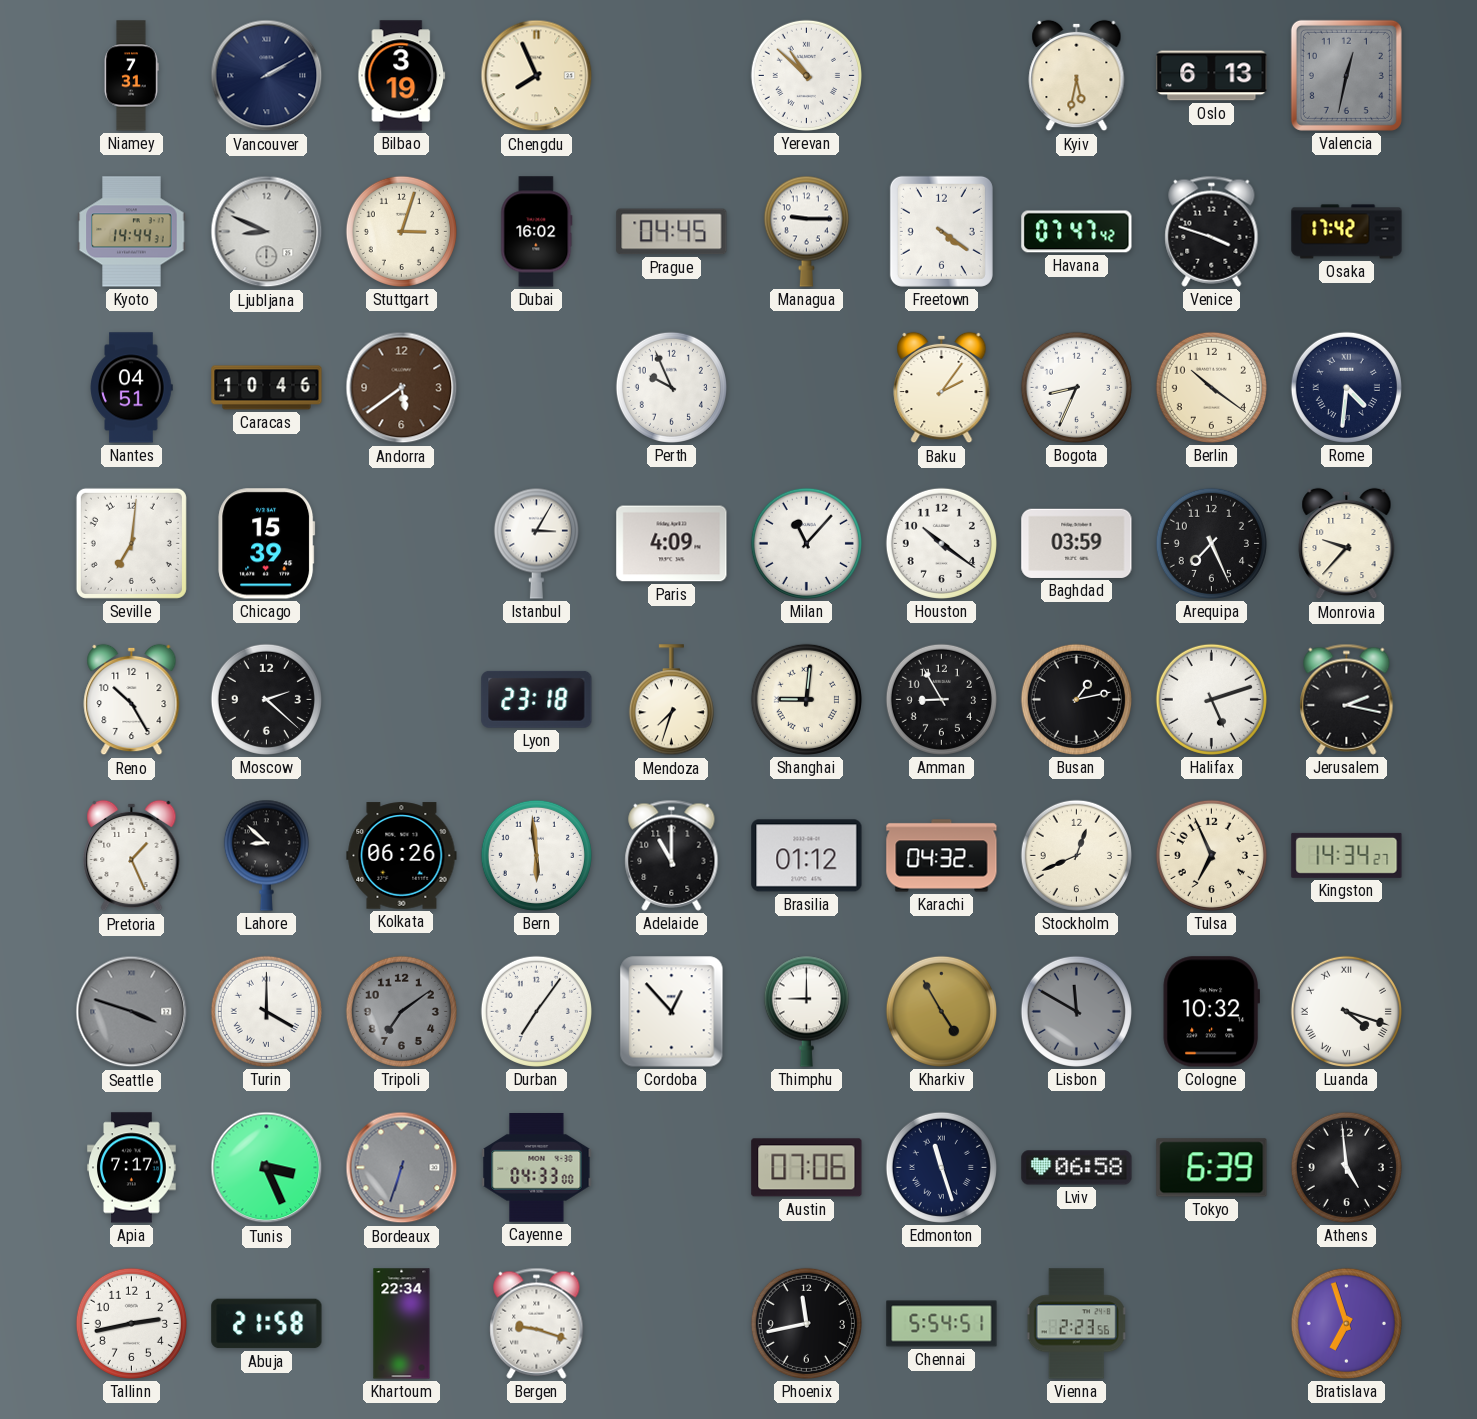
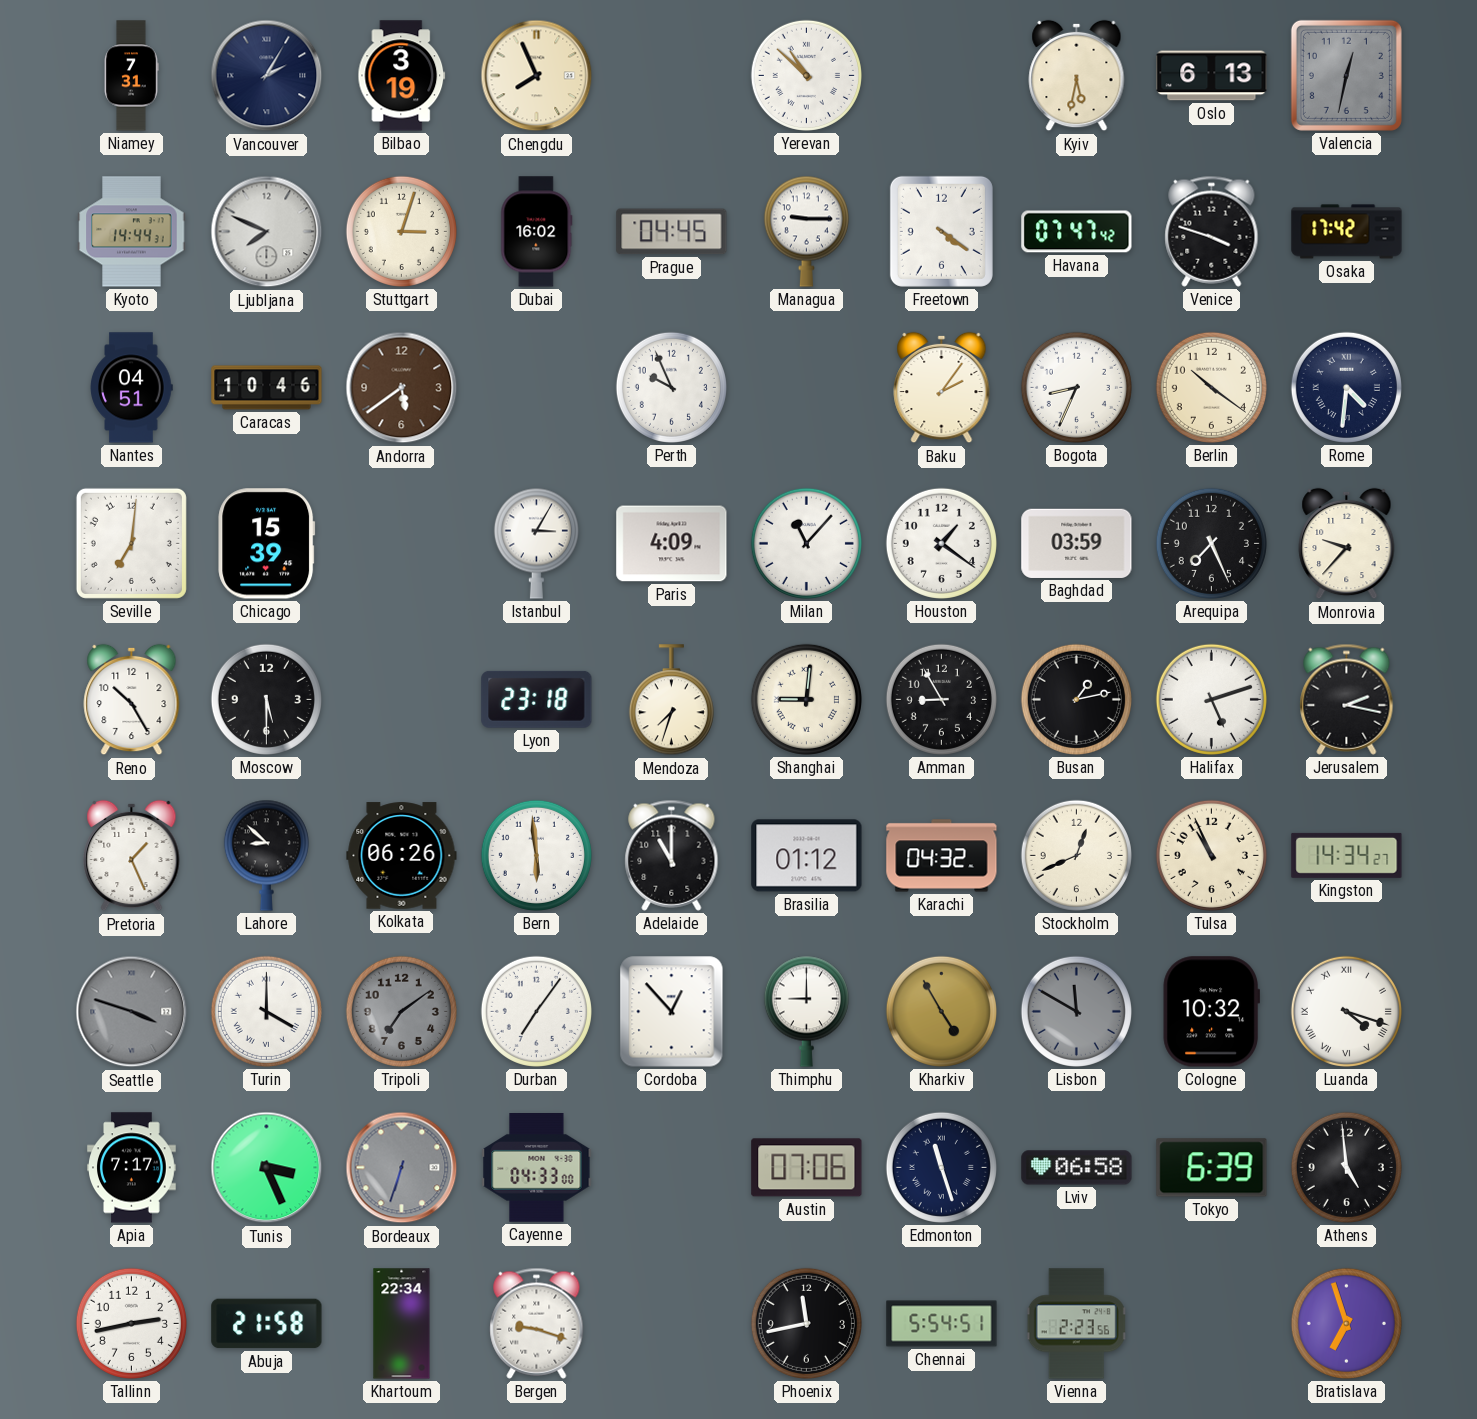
Vancouver: 2:10 -> 2:05 (267, 76)
Ljubljana: 8:49 -> 7:49 (267, 232)
Houston: 10:21 -> 1:21 (941, 543)
Moscow: 2:22 -> 5:30 (266, 699)
Tulsa: 6:56 -> 10:56 (1211, 855)
